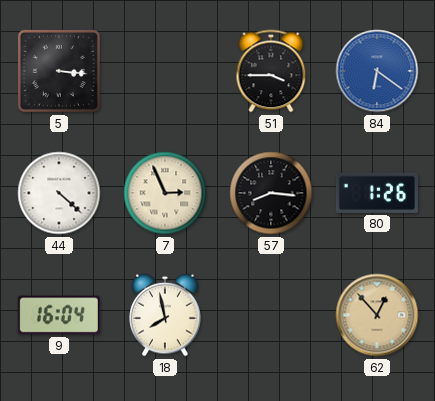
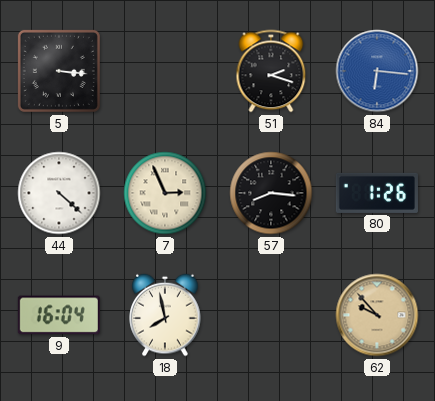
51: 3:45 -> 2:18 (271, 71)
84: 6:21 -> 6:16 (377, 71)
62: 12:53 -> 9:53 (377, 315)
